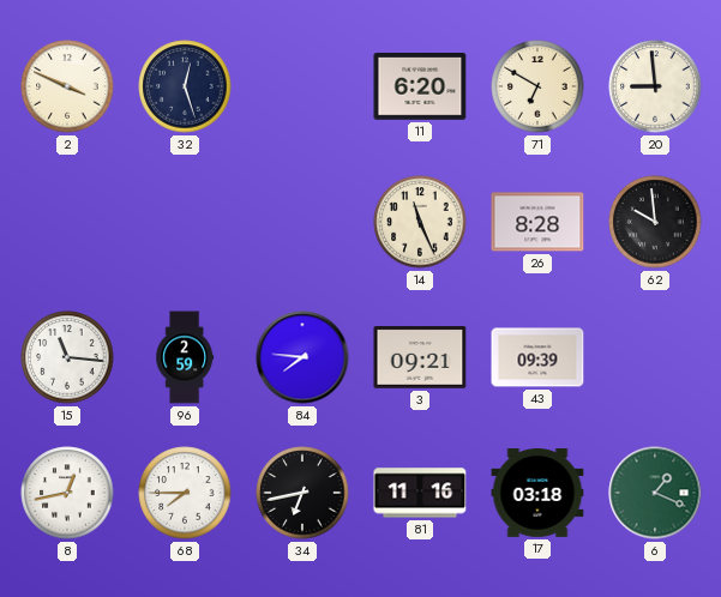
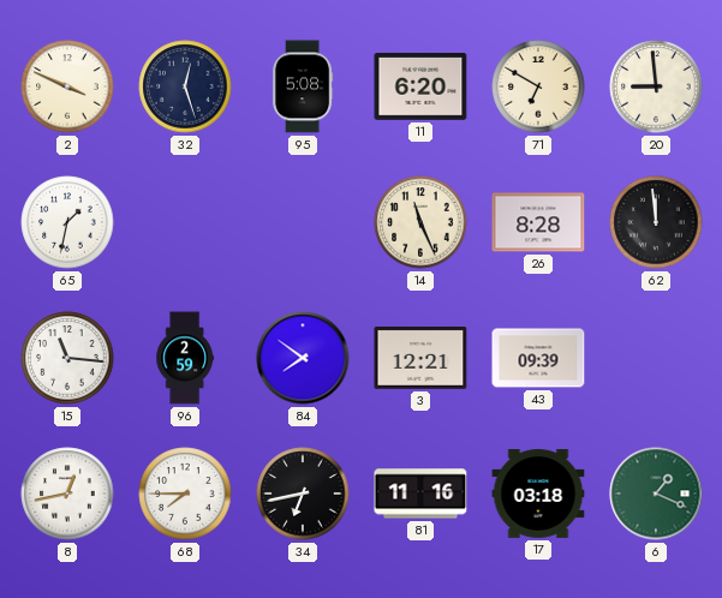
95: none -> 5:08 (304, 86)
65: none -> 1:32 (67, 222)
62: 9:59 -> 11:59 (656, 222)
84: 7:46 -> 7:51 (303, 358)
3: 09:21 -> 12:21 (420, 358)
